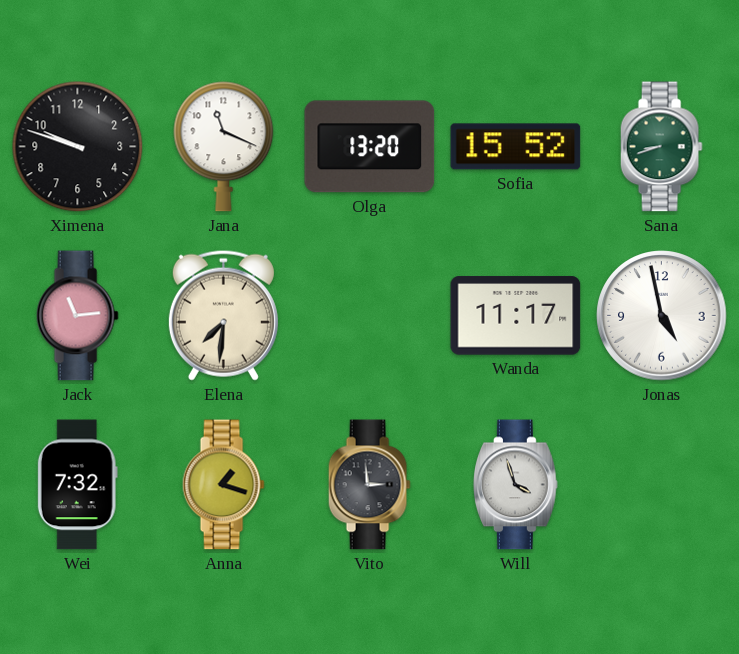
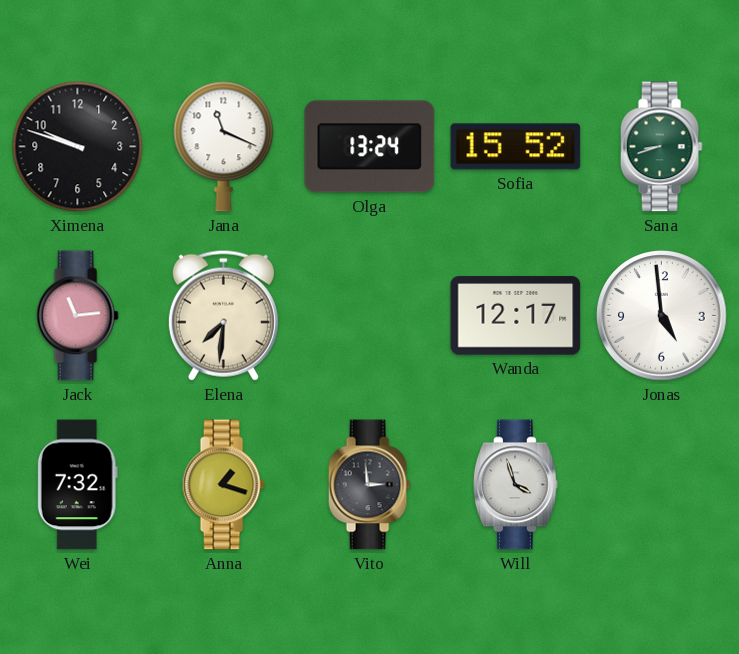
Olga: 13:20 -> 13:24 (370, 147)
Wanda: 11:17 -> 12:17 (516, 316)
Jonas: 4:58 -> 4:59 (662, 316)
